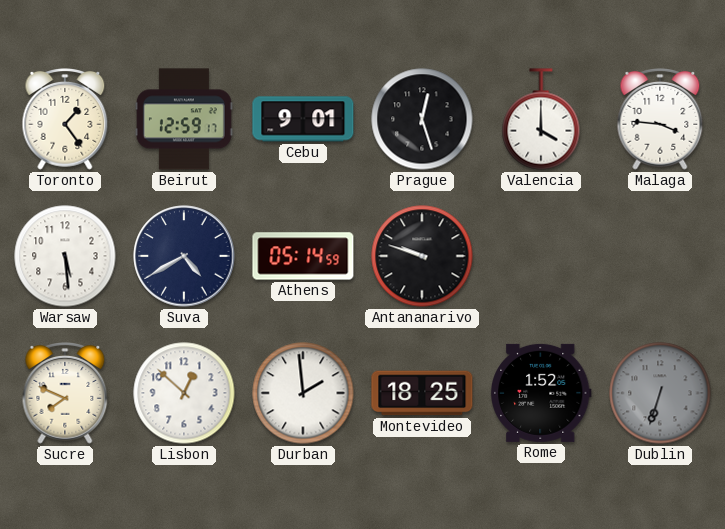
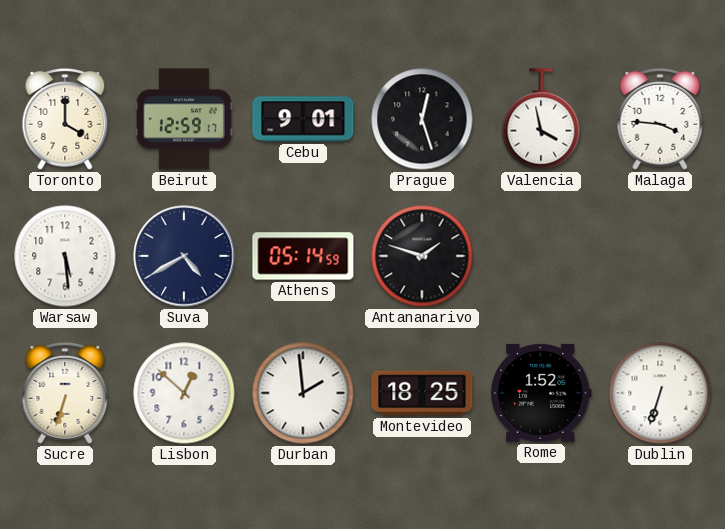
Toronto: 1:24 -> 4:00 (65, 120)
Valencia: 4:00 -> 3:58 (541, 119)
Antananarivo: 9:48 -> 1:48 (422, 256)
Sucre: 7:49 -> 6:33 (65, 394)
Dublin dial: grey -> white (660, 393)
